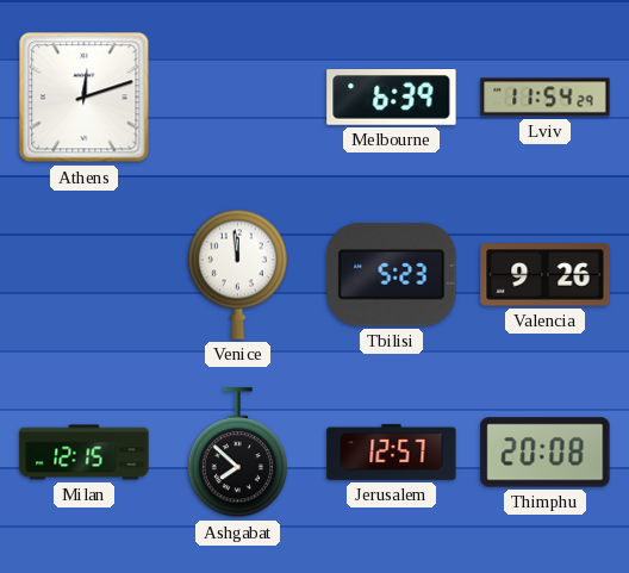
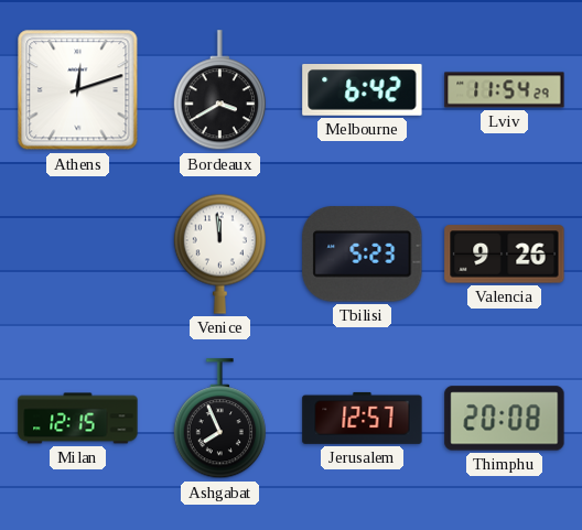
Bordeaux: none -> 3:40 (219, 90)
Melbourne: 6:39 -> 6:42 (363, 90)
Ashgabat: 7:52 -> 7:56 (219, 419)
